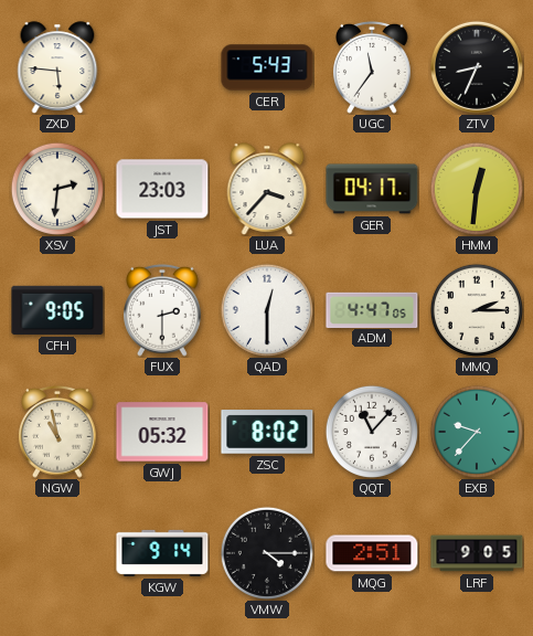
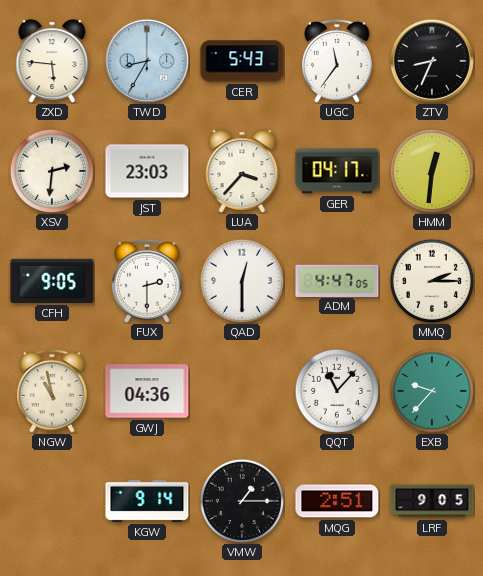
TWD: none -> 8:35 (147, 61)
GWJ: 05:32 -> 04:36 (147, 391)
ZSC: 8:02 -> none (267, 432)
VMW: 4:15 -> 1:15 (242, 501)
